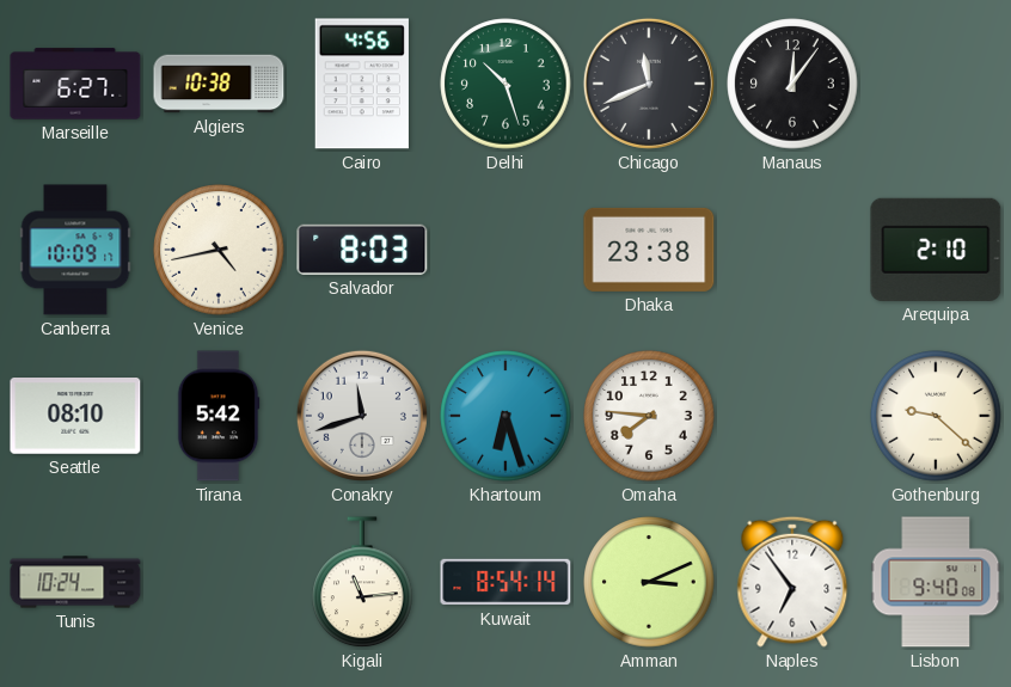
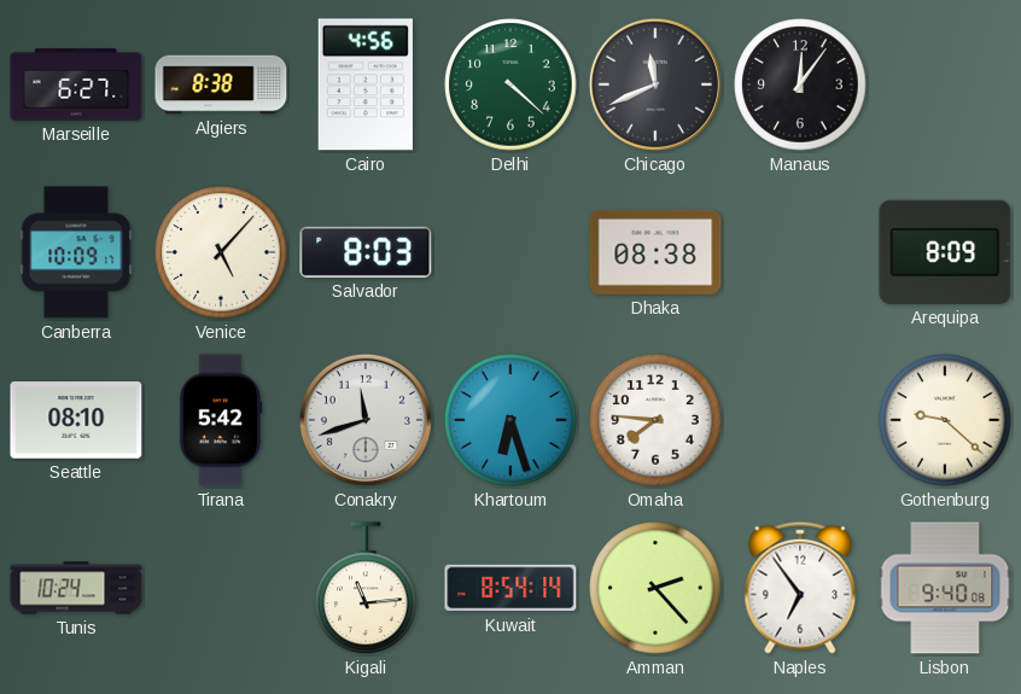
Algiers: 10:38 -> 8:38 (221, 84)
Delhi: 10:27 -> 4:22 (510, 84)
Venice: 4:43 -> 5:07 (221, 252)
Dhaka: 23:38 -> 08:38 (655, 252)
Arequipa: 2:10 -> 8:09 (945, 252)
Amman: 3:11 -> 2:23 (655, 588)
